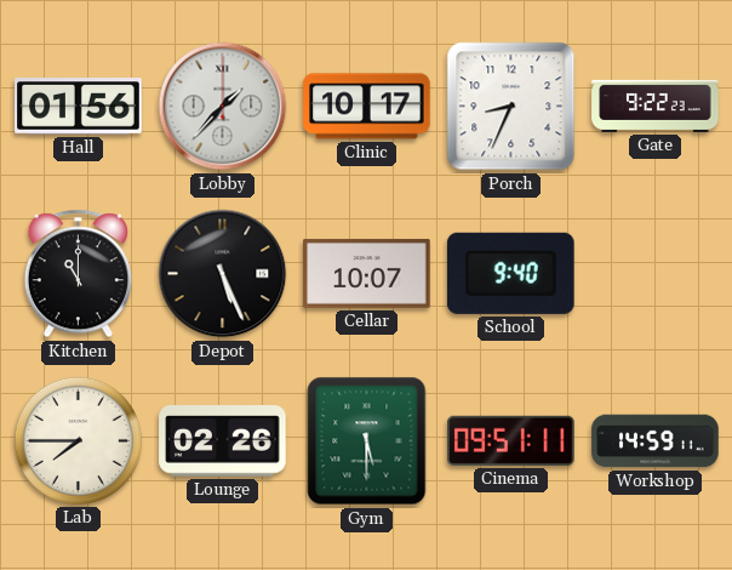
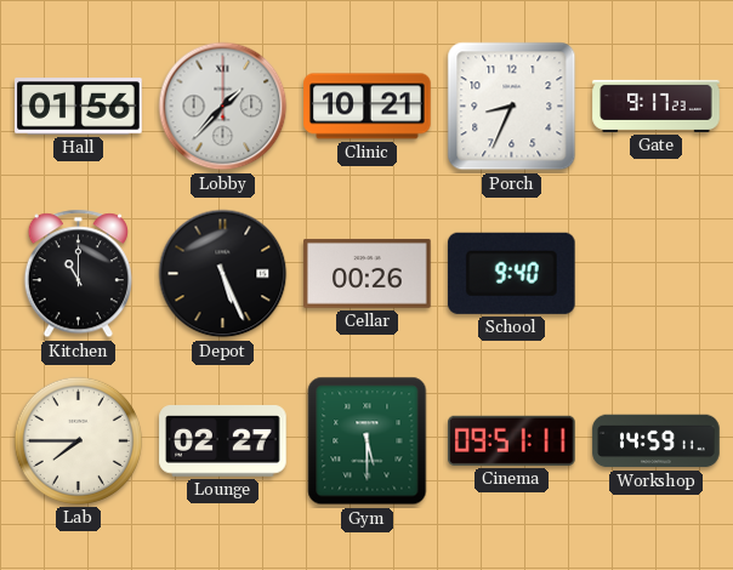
Clinic: 10:17 -> 10:21 (368, 107)
Gate: 9:22 -> 9:17 (657, 106)
Cellar: 10:07 -> 00:26 (368, 273)
Lounge: 02:26 -> 02:27 (223, 441)
